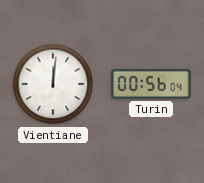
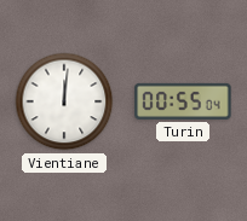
Turin: 00:56 -> 00:55 (183, 101)
